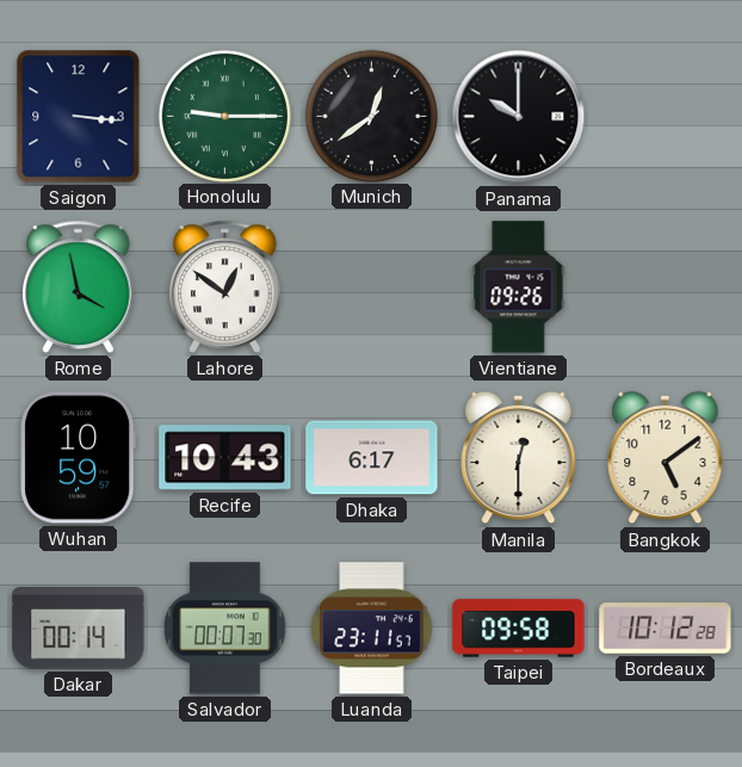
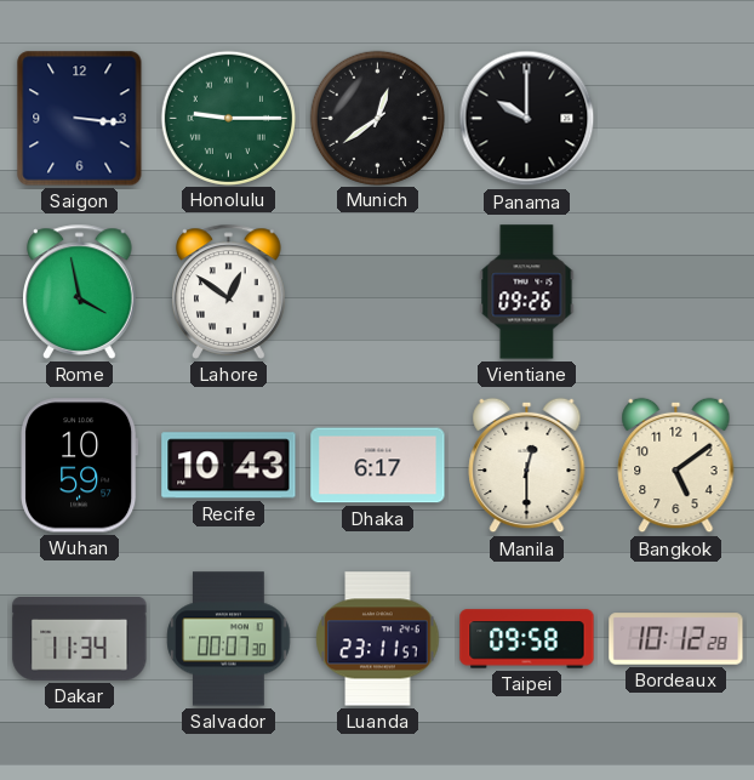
Dakar: 00:14 -> 11:34 (80, 639)
